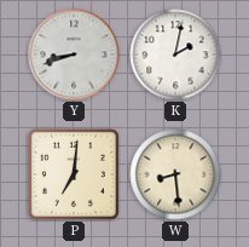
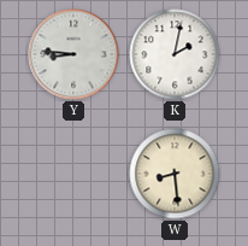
Y: 8:42 -> 8:46 (73, 54)
P: 7:01 -> none (74, 174)
